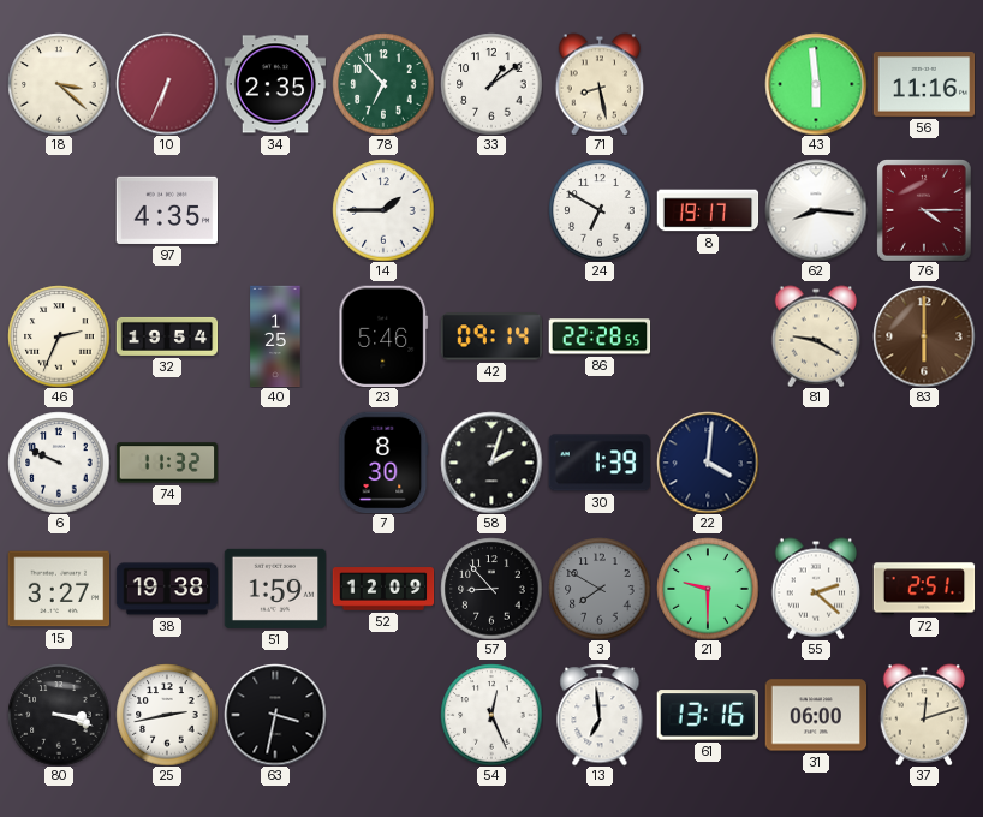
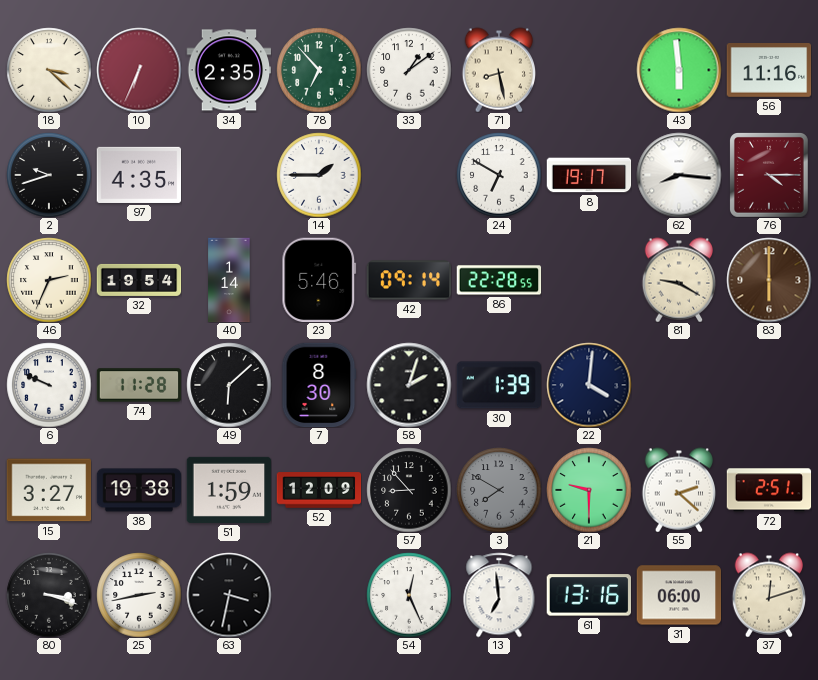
2: none -> 9:42 (49, 175)
40: 1:25 -> 1:14 (229, 280)
74: 11:32 -> 11:28 (139, 385)
49: none -> 6:08 (229, 385)
